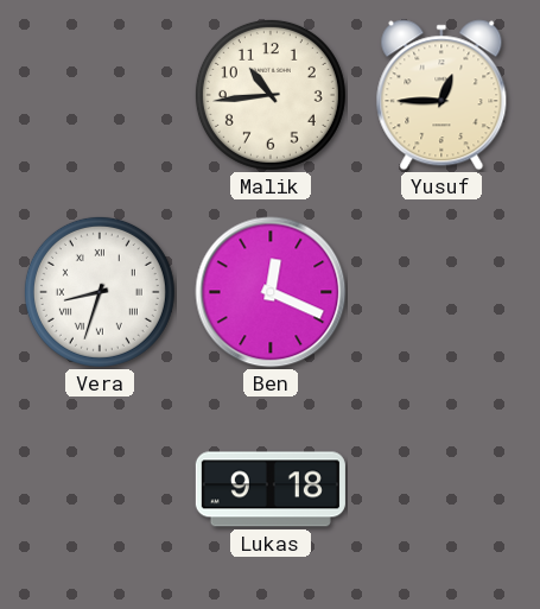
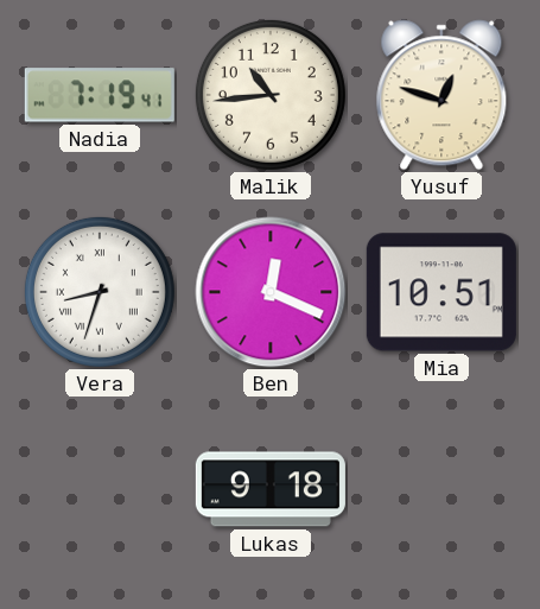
Nadia: none -> 7:19 (100, 95)
Yusuf: 12:45 -> 12:48 (441, 95)
Mia: none -> 10:51 (441, 292)
